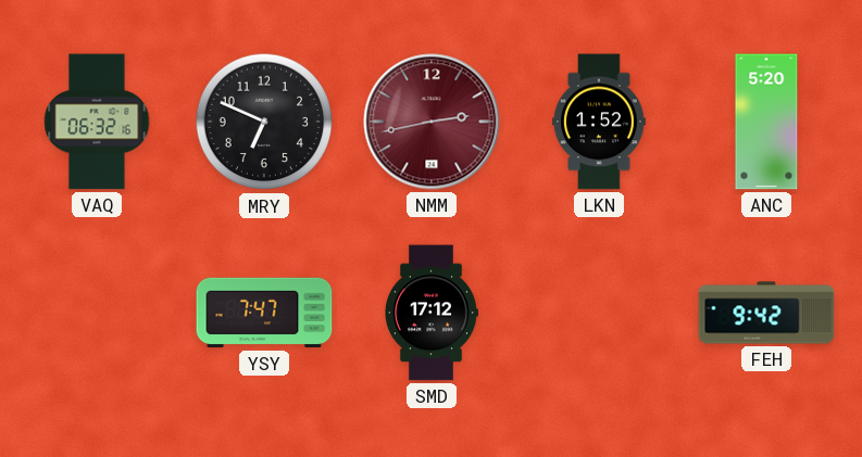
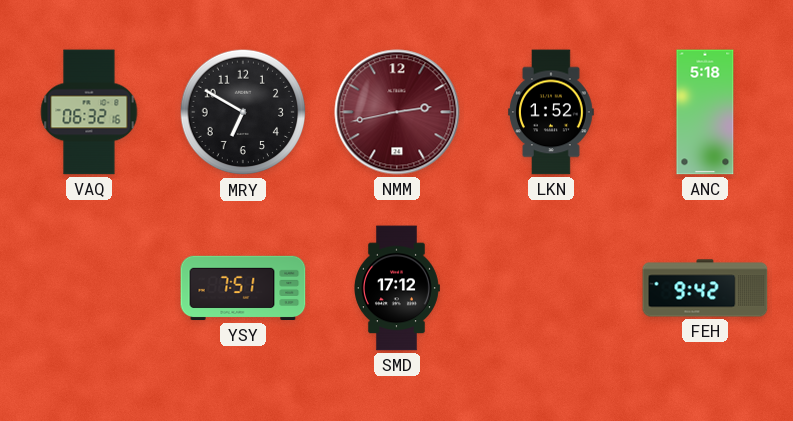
MRY: 6:49 -> 6:50 (243, 112)
ANC: 5:20 -> 5:18 (705, 112)
YSY: 7:47 -> 7:51 (243, 288)
